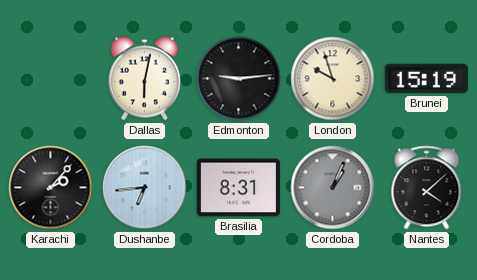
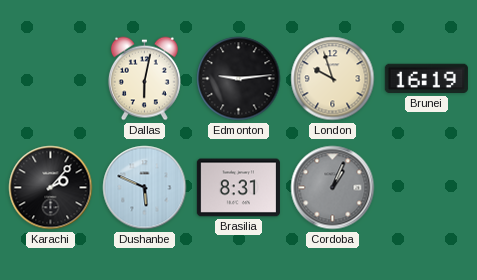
Brunei: 15:19 -> 16:19 (426, 79)
Dushanbe: 6:44 -> 5:49 (145, 188)
Nantes: 4:08 -> none (427, 188)
